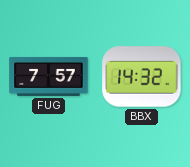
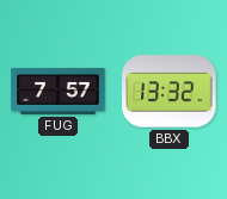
BBX: 14:32 -> 13:32 (170, 92)
